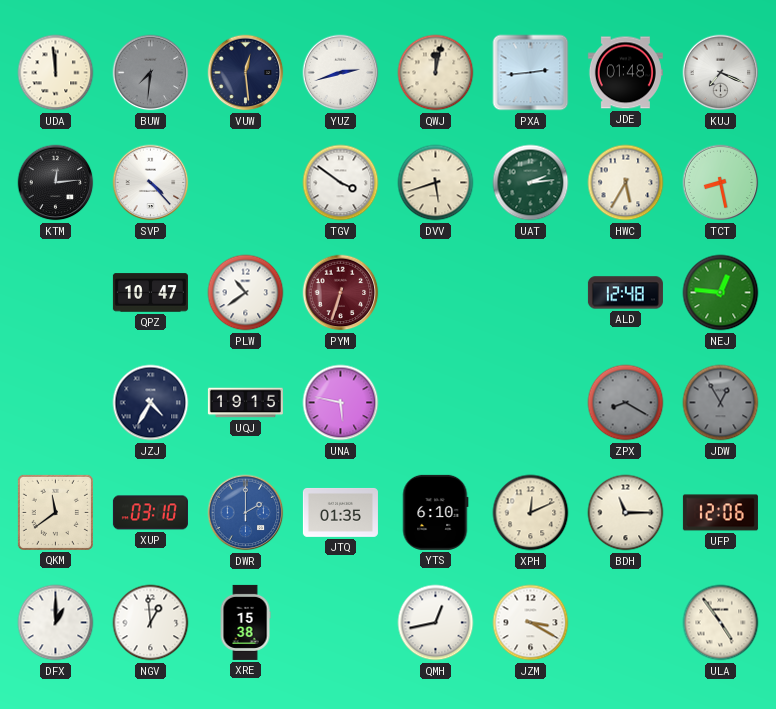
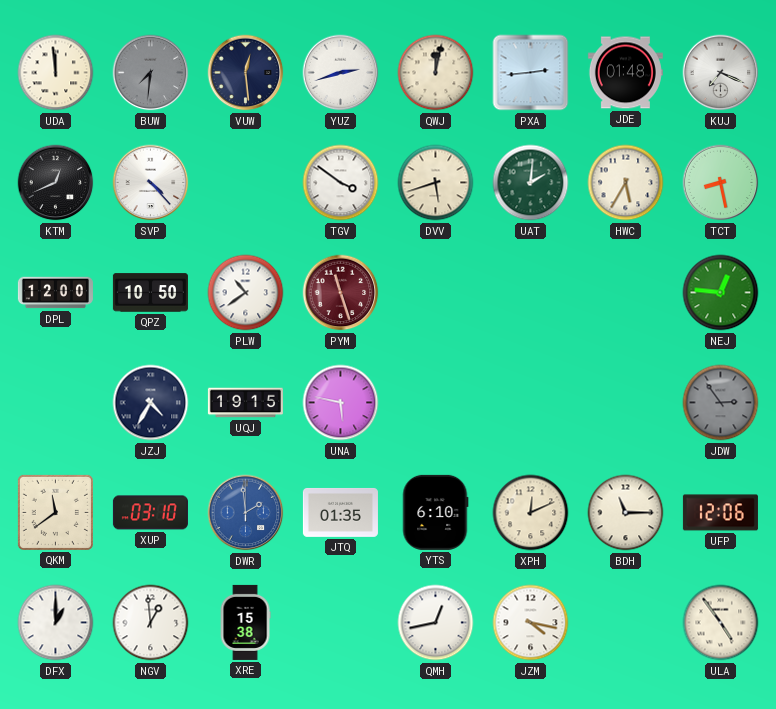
KTM: 12:14 -> 12:41 (56, 183)
UAT: 2:14 -> 2:01 (531, 183)
DPL: none -> 12:00 (55, 293)
QPZ: 10:47 -> 10:50 (150, 293)
PYM: 6:33 -> 11:27 (341, 293)
ALD: 12:48 -> none (625, 293)
ZPX: 8:20 -> none (626, 403)
JDW: 12:55 -> 2:54 (721, 403)
DWR: 2:00 -> 1:59 (246, 513)
JZM: 3:20 -> 4:17 (531, 623)
